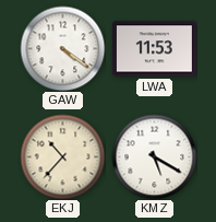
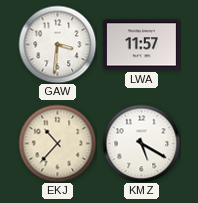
GAW: 4:21 -> 3:31 (57, 44)
LWA: 11:53 -> 11:57 (141, 45)
